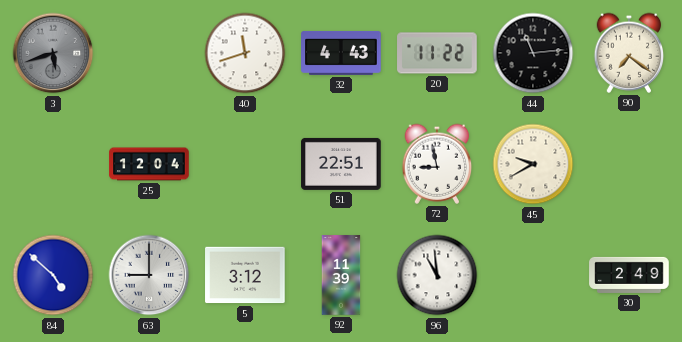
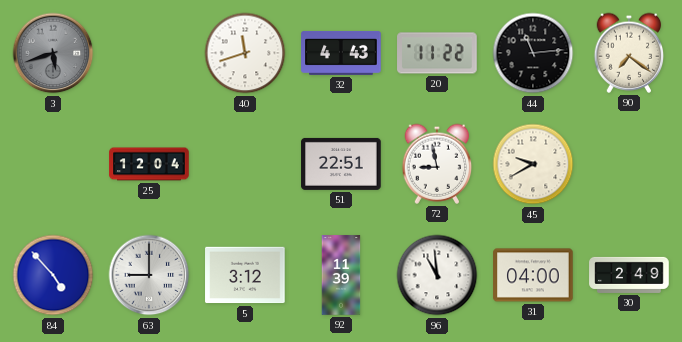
84: 4:52 -> 4:53 (53, 275)
31: none -> 04:00 (533, 275)
